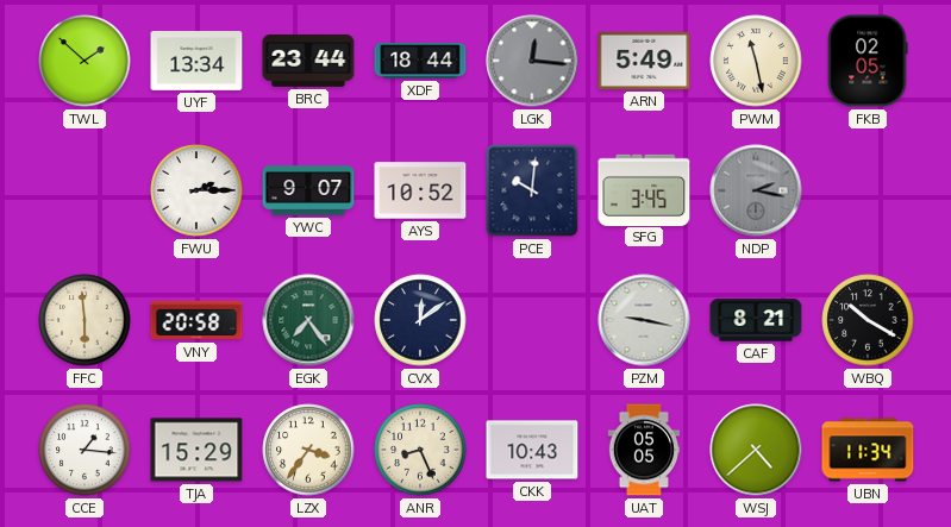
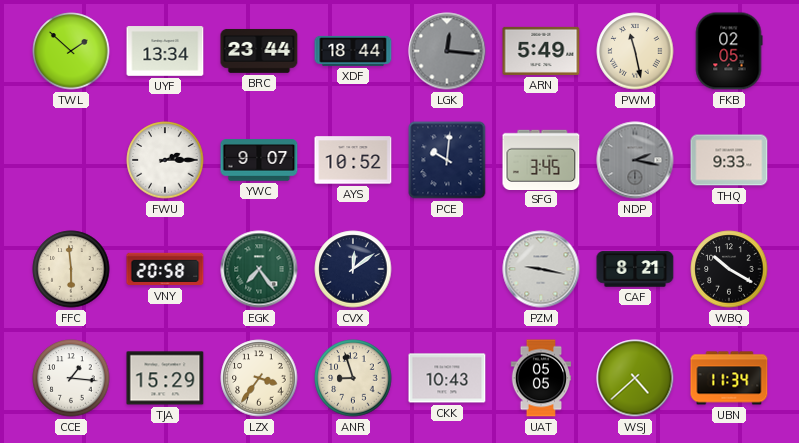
THQ: none -> 9:33 (729, 160)
ANR: 8:26 -> 8:57 (353, 378)
